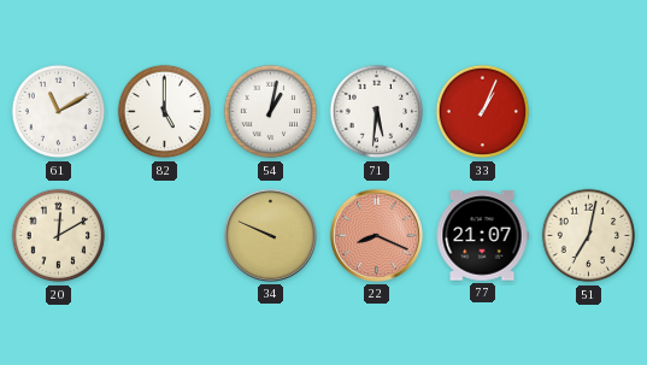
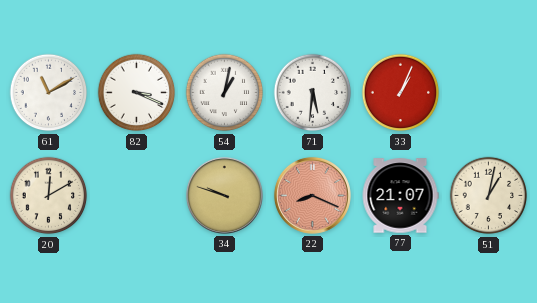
82: 5:00 -> 3:19 (137, 93)
34: 9:49 -> 9:48 (224, 195)
51: 7:02 -> 1:02 (489, 196)
